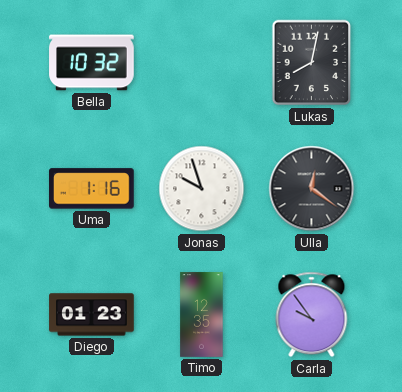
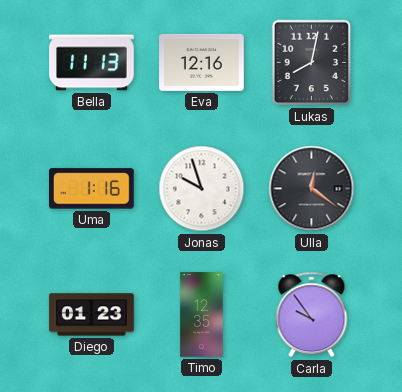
Bella: 10:32 -> 11:13 (92, 63)
Eva: none -> 12:16 (202, 62)
